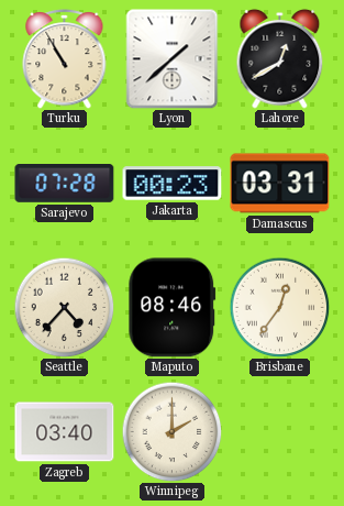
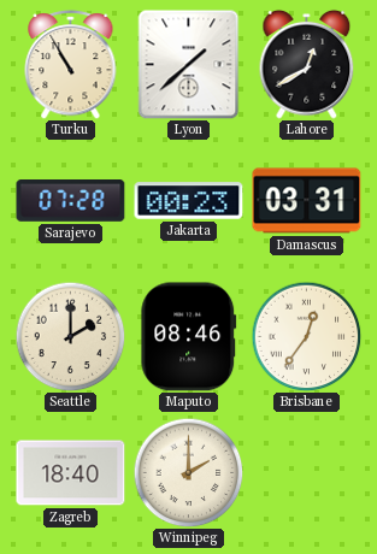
Seattle: 4:37 -> 2:00 (70, 336)
Zagreb: 03:40 -> 18:40 (71, 473)
